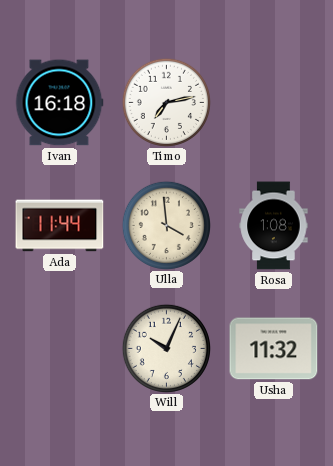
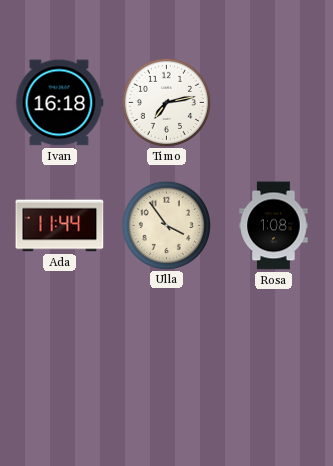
Ulla: 3:59 -> 3:54 (166, 225)
Will: 10:04 -> none (166, 348)
Usha: 11:32 -> none (274, 349)
